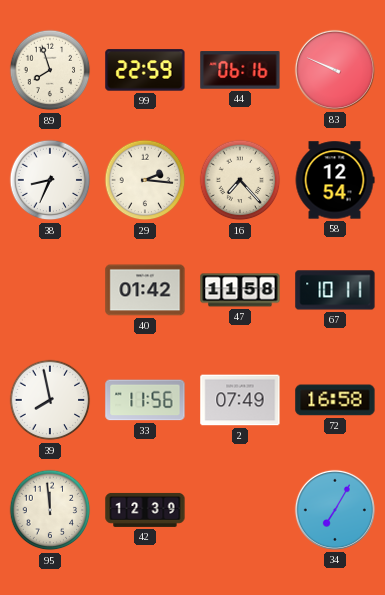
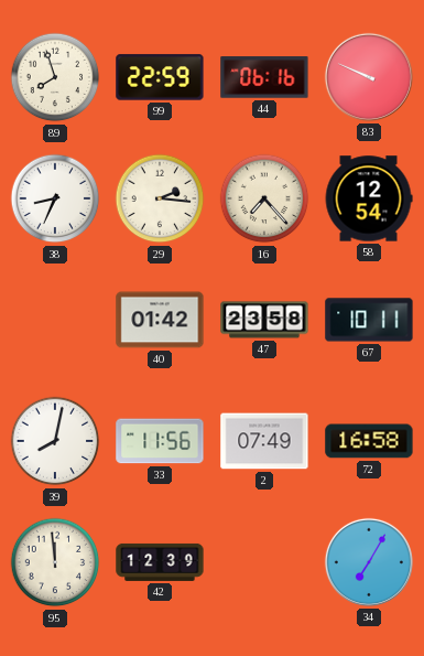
47: 11:58 -> 23:58 (264, 320)
39: 7:58 -> 8:02 (55, 441)
